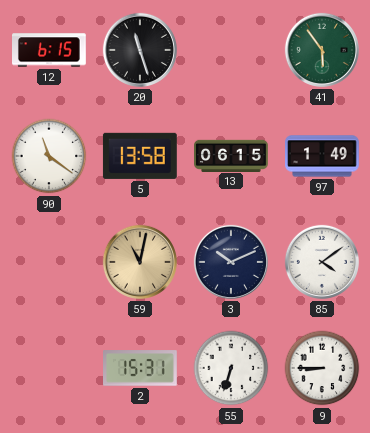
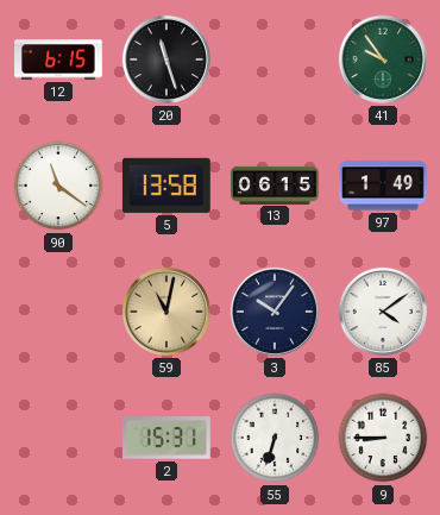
41: 5:54 -> 9:54 (383, 59)
3: 10:11 -> 10:06 (275, 312)
